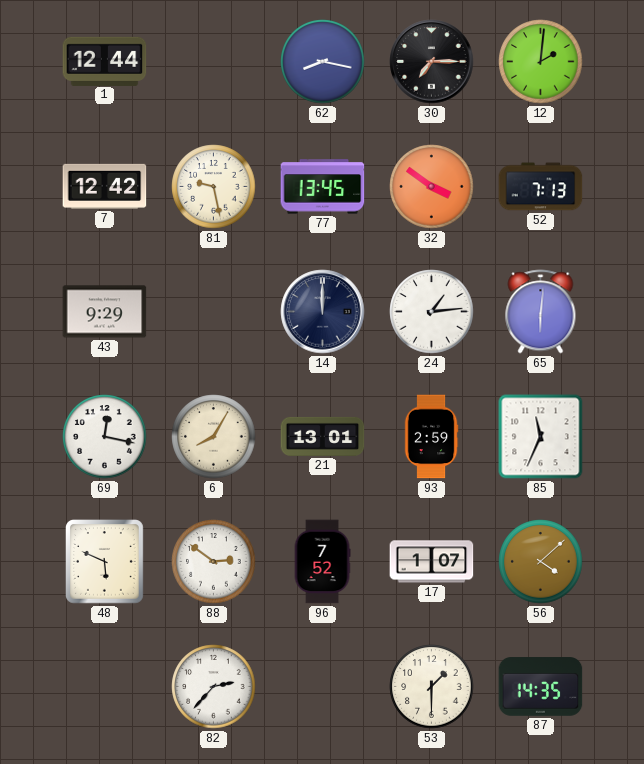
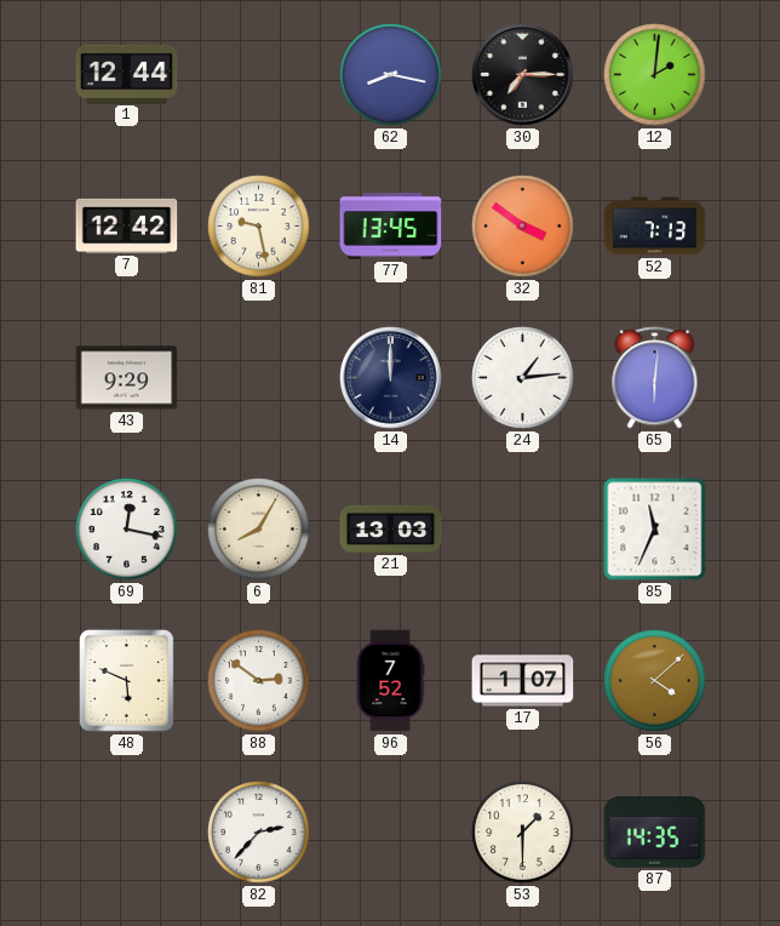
21: 13:01 -> 13:03 (391, 528)
93: 2:59 -> none (431, 437)
